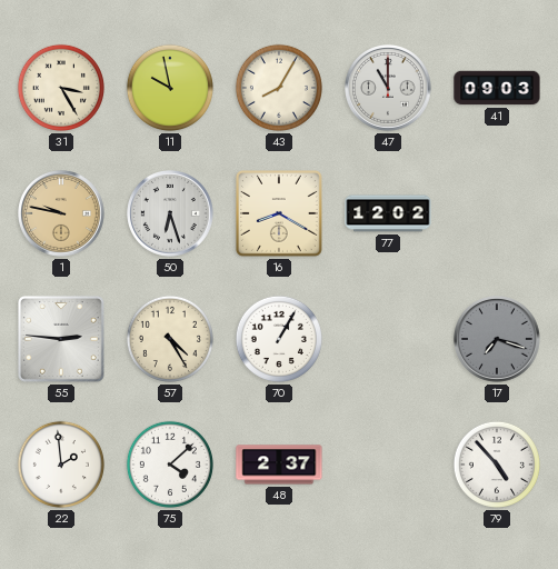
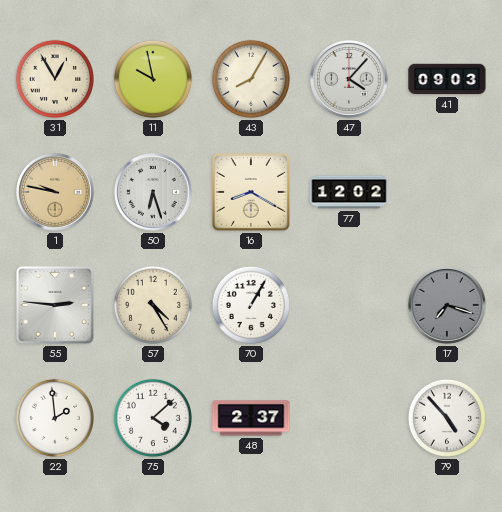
31: 3:25 -> 12:55 (55, 79)
47: 11:00 -> 4:07 (350, 80)
